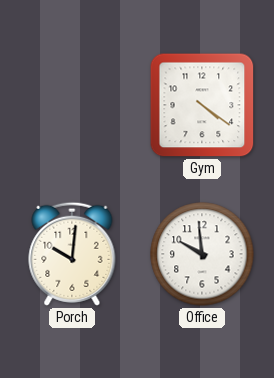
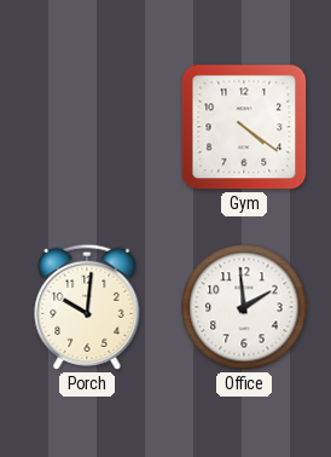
Office: 9:59 -> 1:59 (244, 307)
